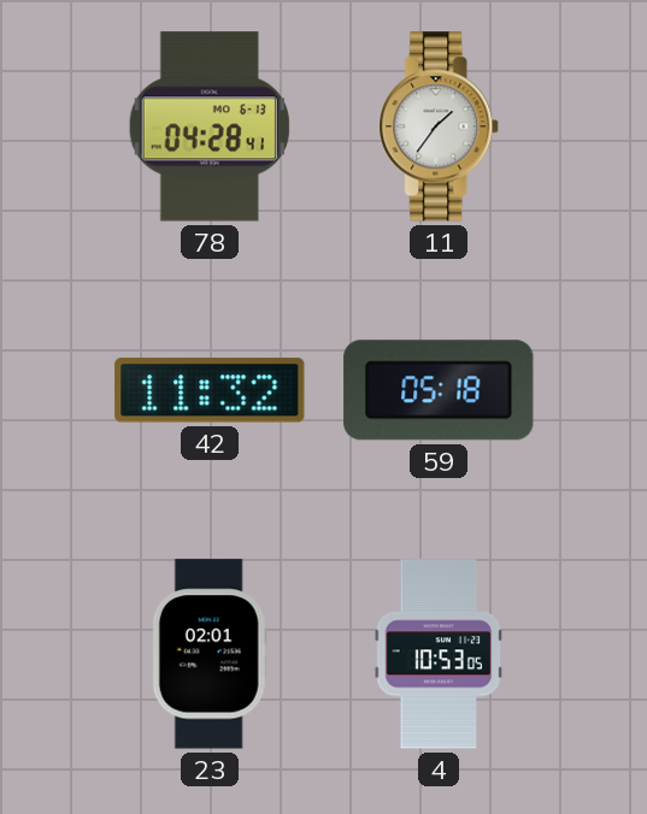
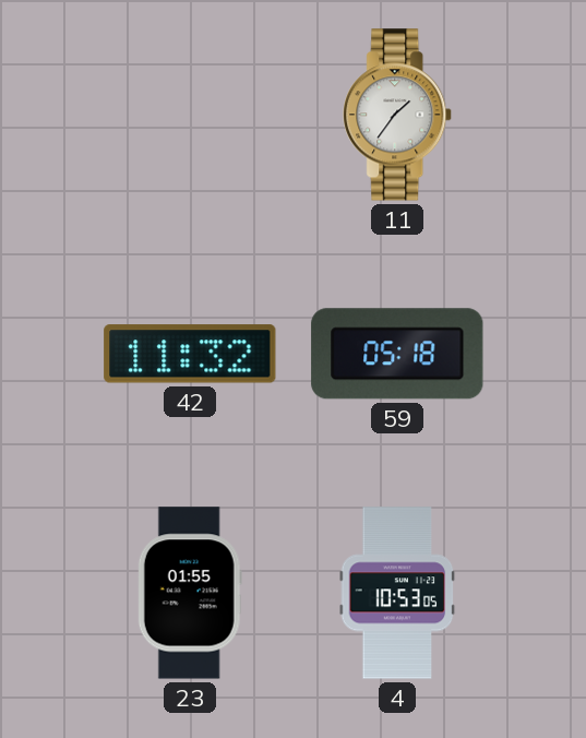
78: 04:28 -> none (210, 126)
23: 02:01 -> 01:55 (190, 593)
